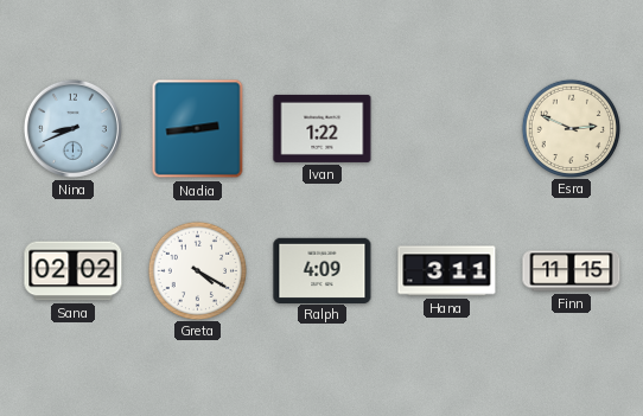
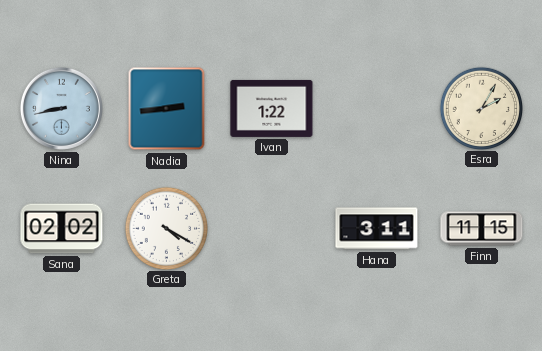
Nina: 8:41 -> 8:43 (61, 108)
Esra: 2:49 -> 2:05 (481, 108)
Ralph: 4:09 -> none (323, 270)
